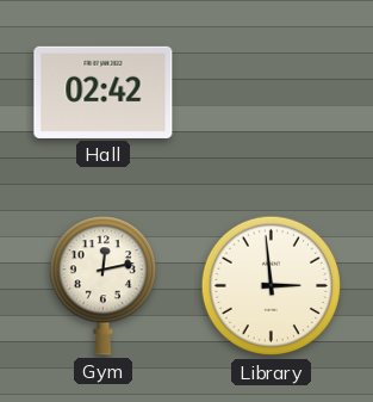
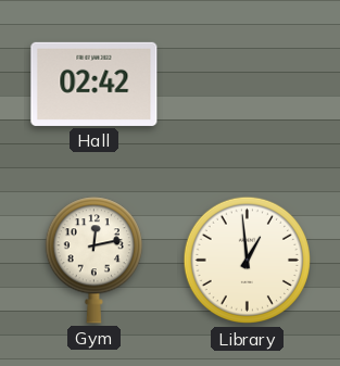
Library: 2:59 -> 12:59 (248, 261)
